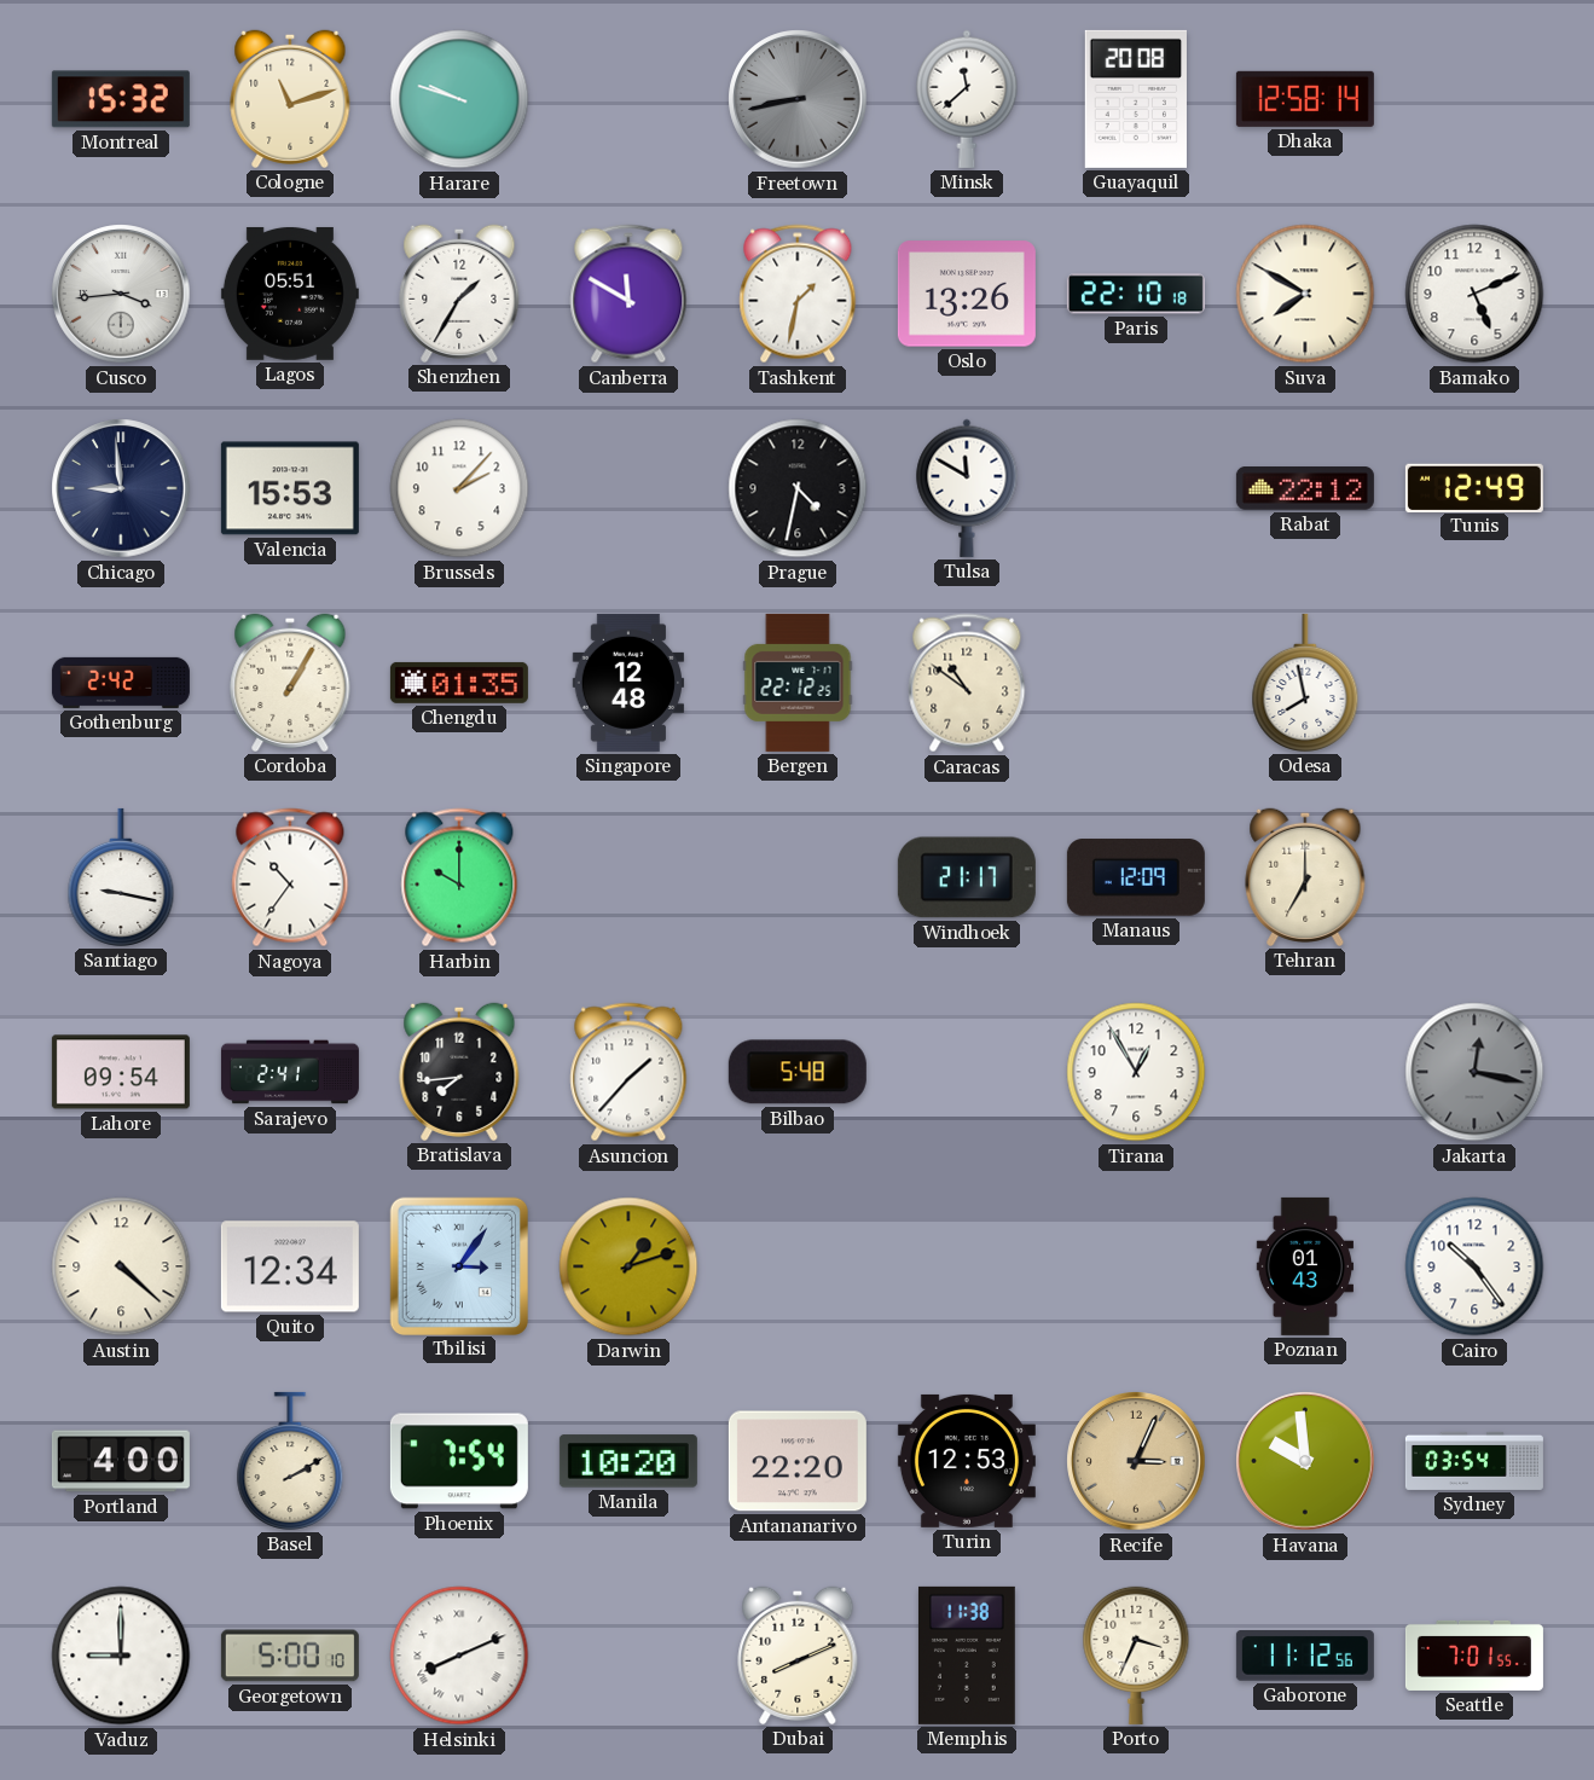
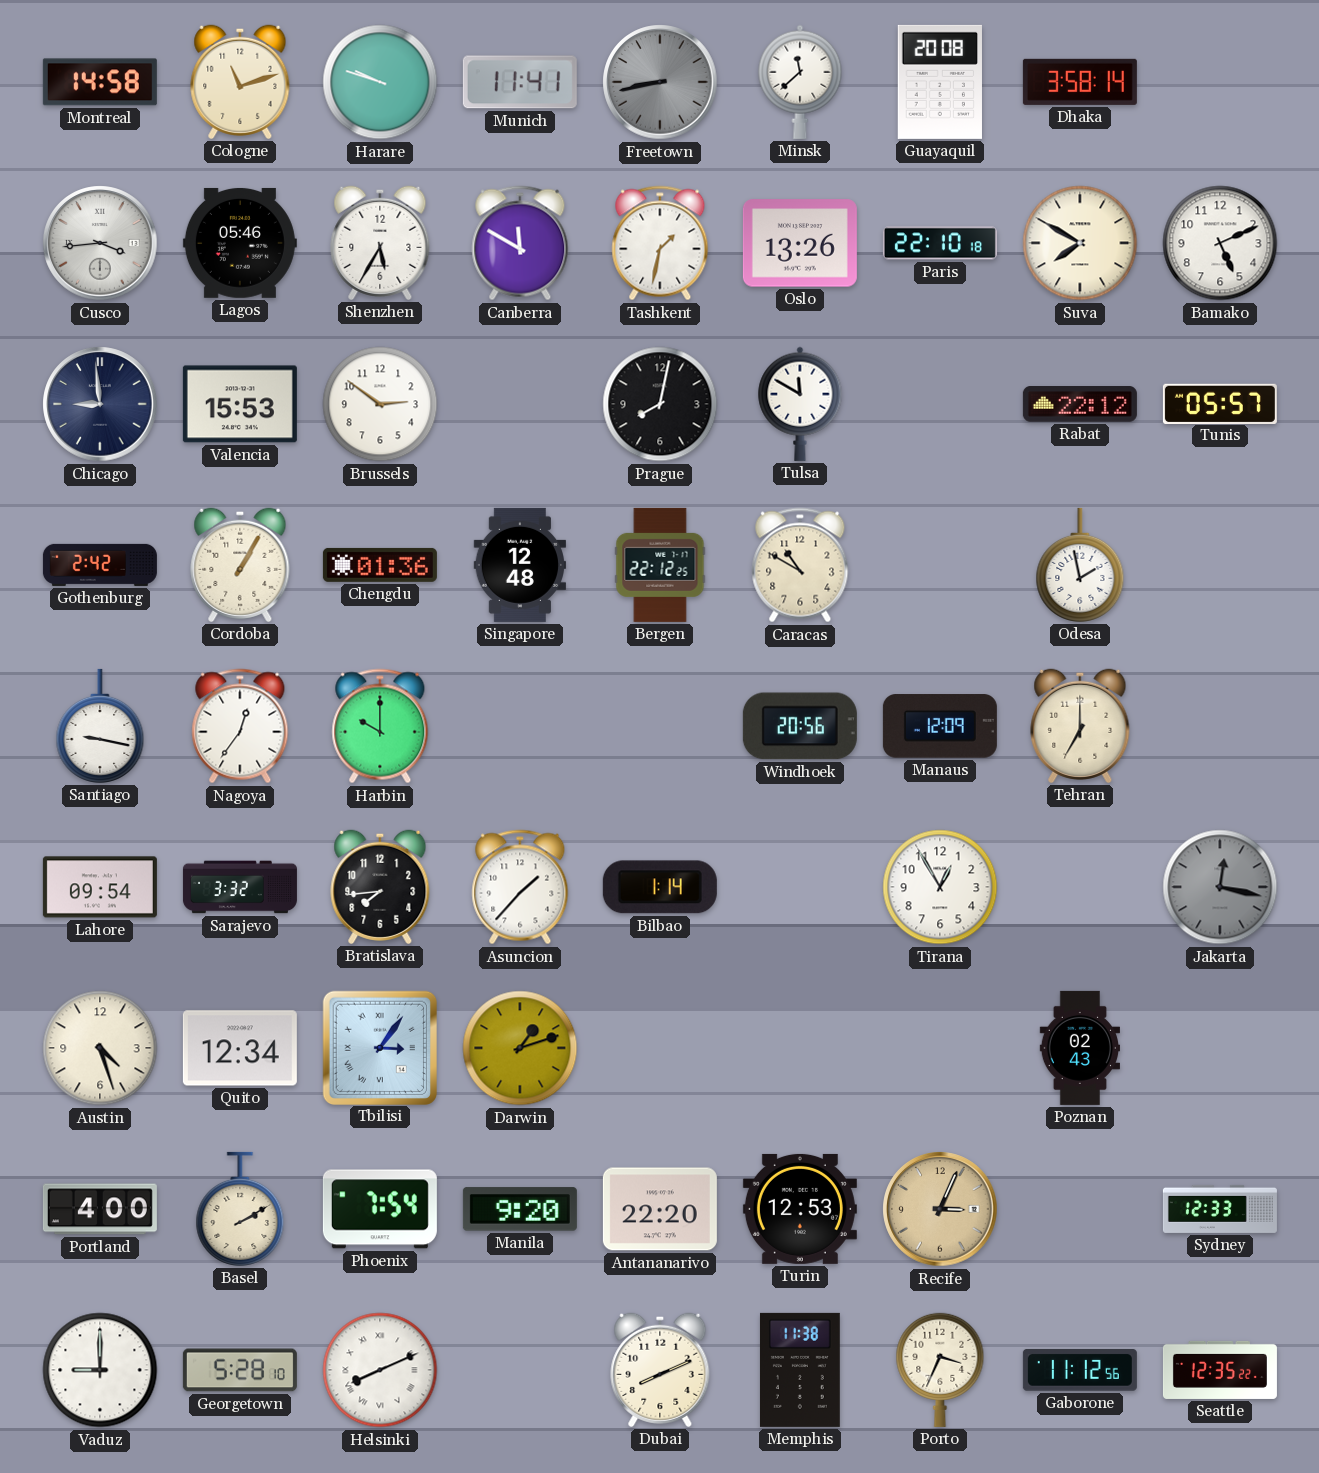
Montreal: 15:32 -> 14:58 (100, 82)
Munich: none -> 11:41 (520, 82)
Dhaka: 12:58 -> 3:58 (1080, 82)
Lagos: 05:51 -> 05:46 (240, 243)
Shenzhen: 1:35 -> 5:35 (380, 243)
Brussels: 2:07 -> 2:51 (380, 404)
Prague: 4:32 -> 8:02 (660, 404)
Tunis: 12:49 -> 05:57 (1220, 403)
Chengdu: 01:35 -> 01:36 (380, 565)
Caracas: 10:51 -> 10:50 (800, 565)
Odesa: 7:58 -> 1:58 (1080, 565)
Nagoya: 10:36 -> 12:36 (240, 726)
Windhoek: 21:17 -> 20:56 (800, 726)
Sarajevo: 2:41 -> 3:32 (240, 887)
Bilbao: 5:48 -> 1:14 (660, 887)
Austin: 4:22 -> 4:27 (100, 1048)
Poznan: 01:43 -> 02:43 (1079, 1048)
Cairo: 10:24 -> none (1474, 1266)
Manila: 10:20 -> 9:20 (520, 1209)
Havana: 9:59 -> none (1305, 1461)
Sydney: 03:54 -> 12:33 (1220, 1209)
Georgetown: 5:00 -> 5:28 (240, 1370)
Seattle: 7:01 -> 12:35 (1220, 1370)
